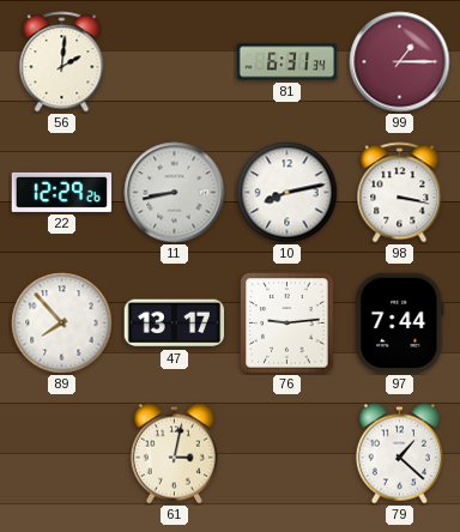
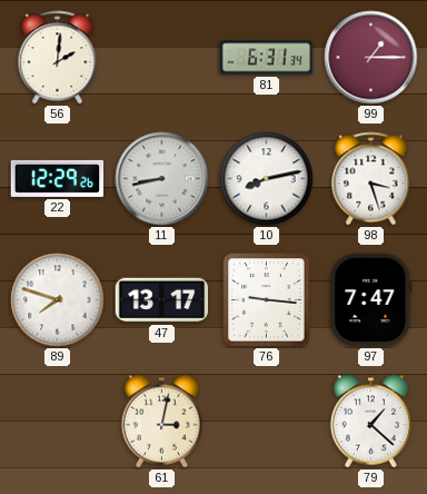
98: 3:17 -> 3:27 (371, 179)
89: 7:53 -> 7:48 (58, 300)
76: 9:14 -> 9:16 (267, 300)
97: 7:44 -> 7:47 (371, 300)
